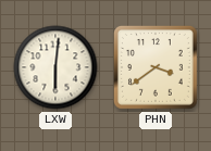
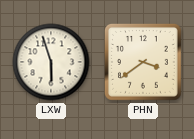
LXW: 6:01 -> 5:57 (51, 62)
